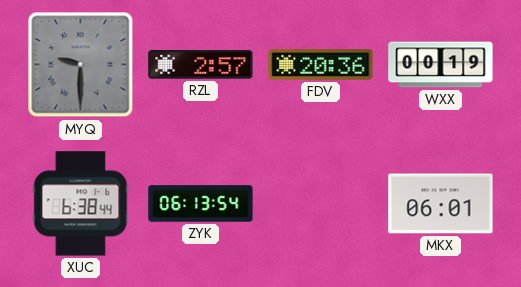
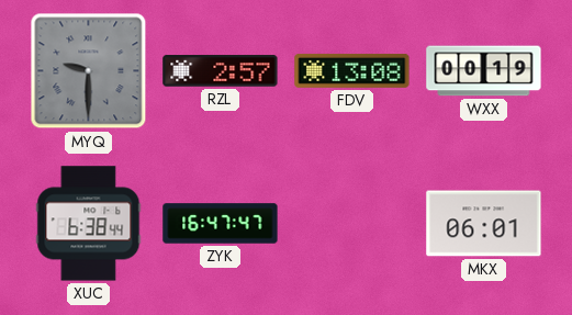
FDV: 20:36 -> 13:08 (352, 70)
ZYK: 06:13 -> 16:47 (221, 224)
